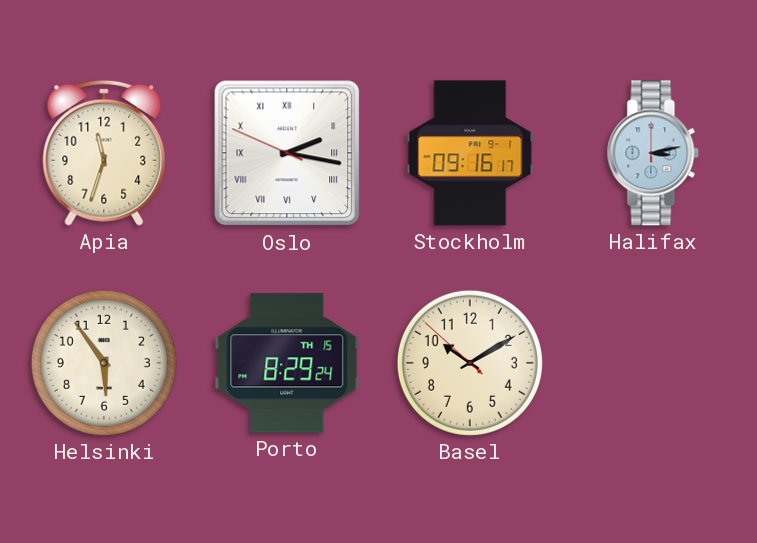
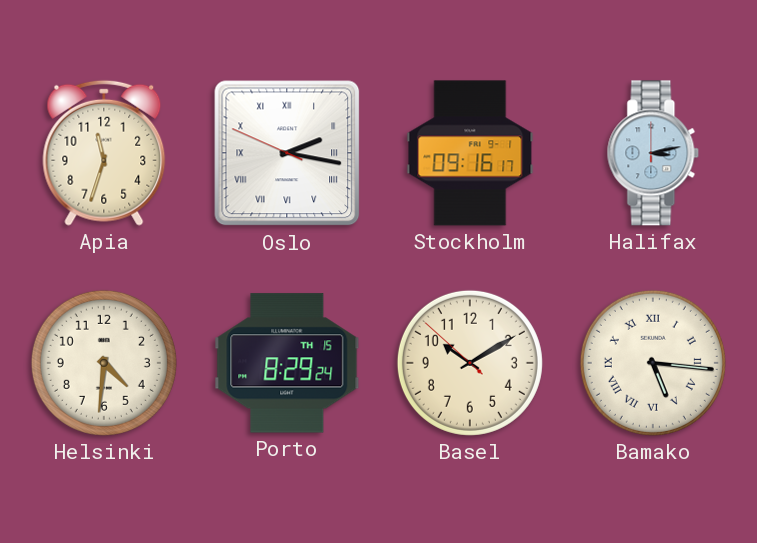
Helsinki: 5:54 -> 4:31 (104, 363)
Bamako: none -> 5:16 (653, 363)
